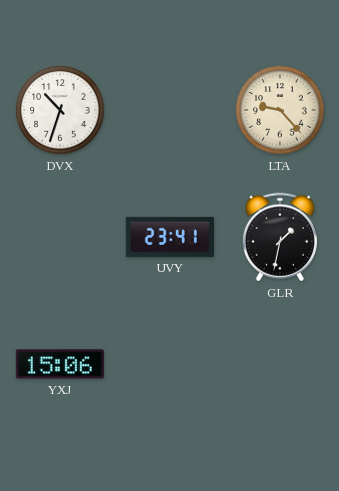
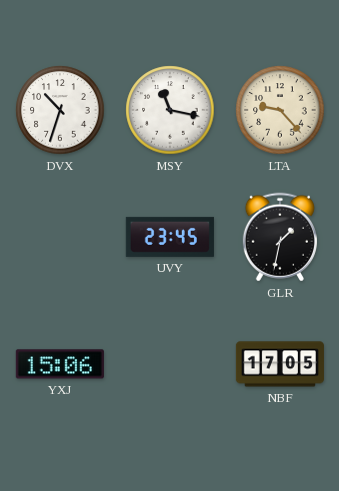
MSY: none -> 11:17 (170, 110)
UVY: 23:41 -> 23:45 (170, 237)
NBF: none -> 17:05 (279, 364)
